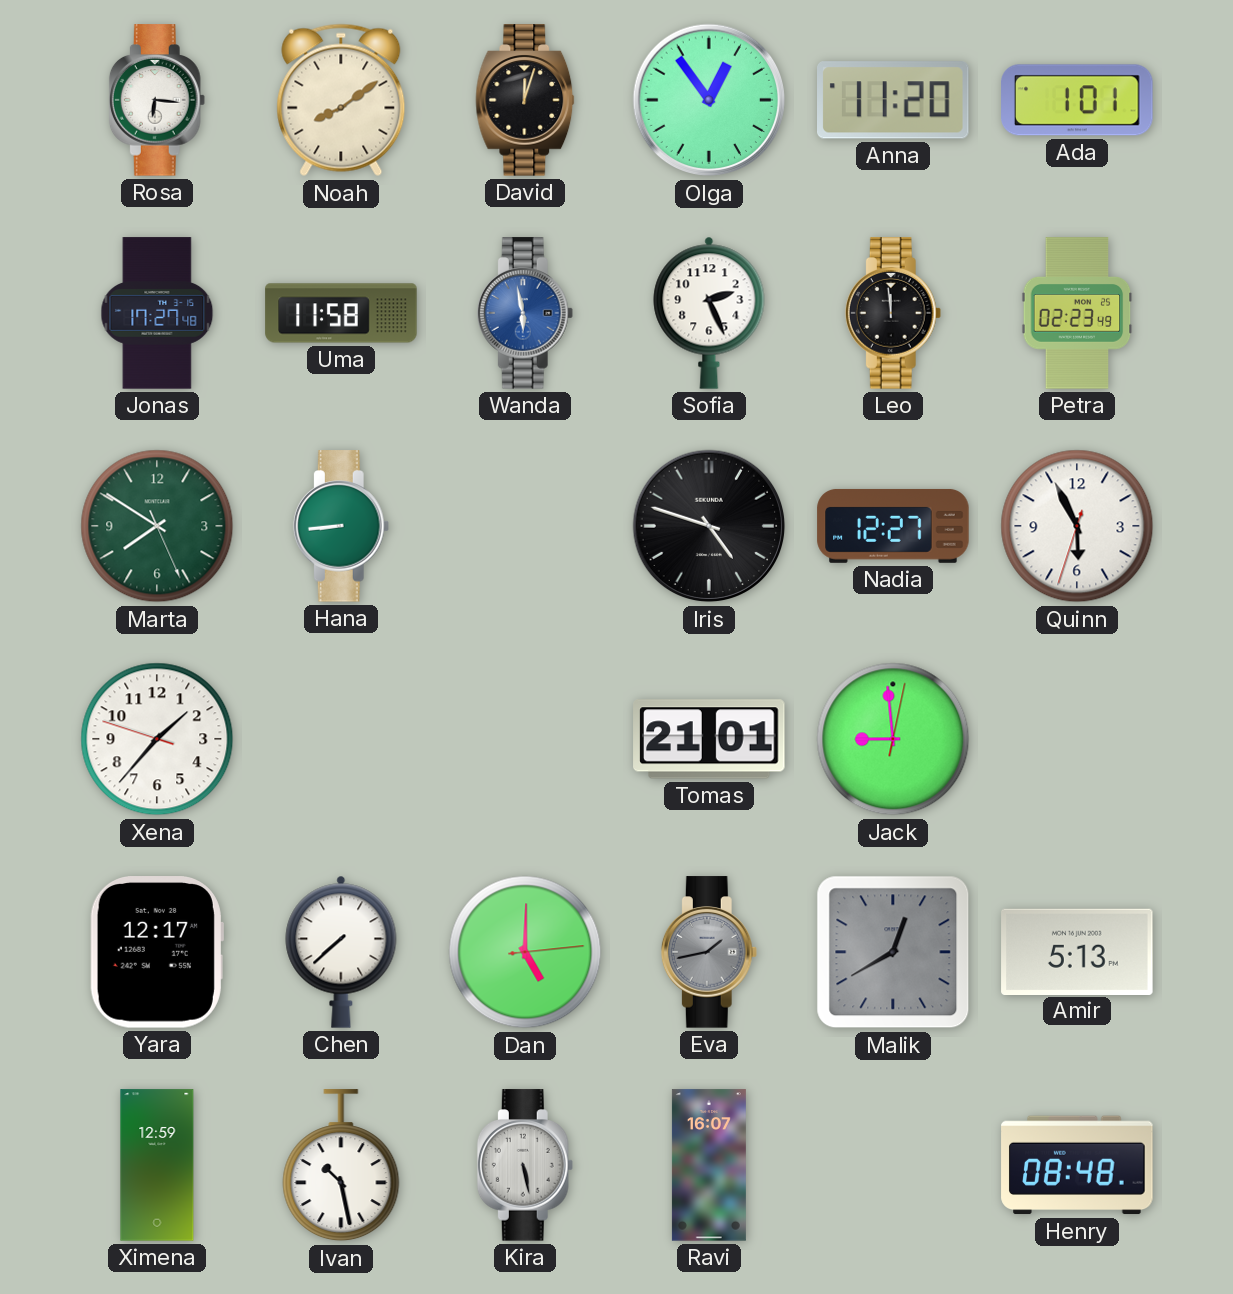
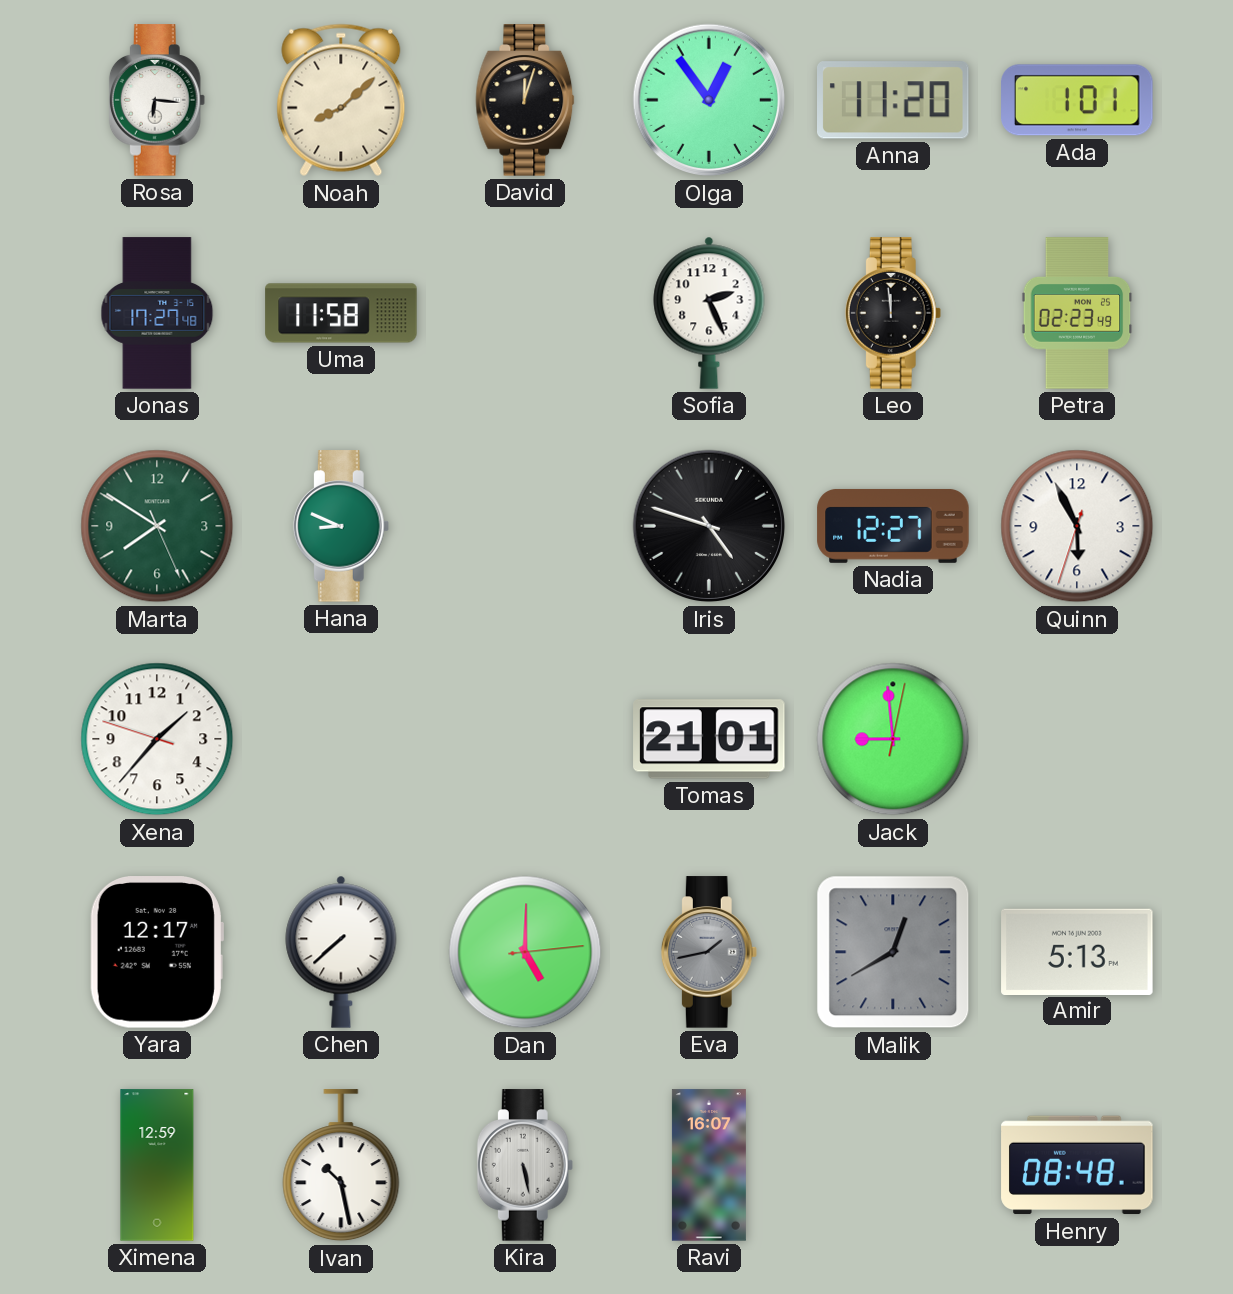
Noah: 8:09 -> 8:08 (341, 100)
Wanda: 5:58 -> none (525, 313)
Hana: 8:44 -> 8:49 (341, 526)
